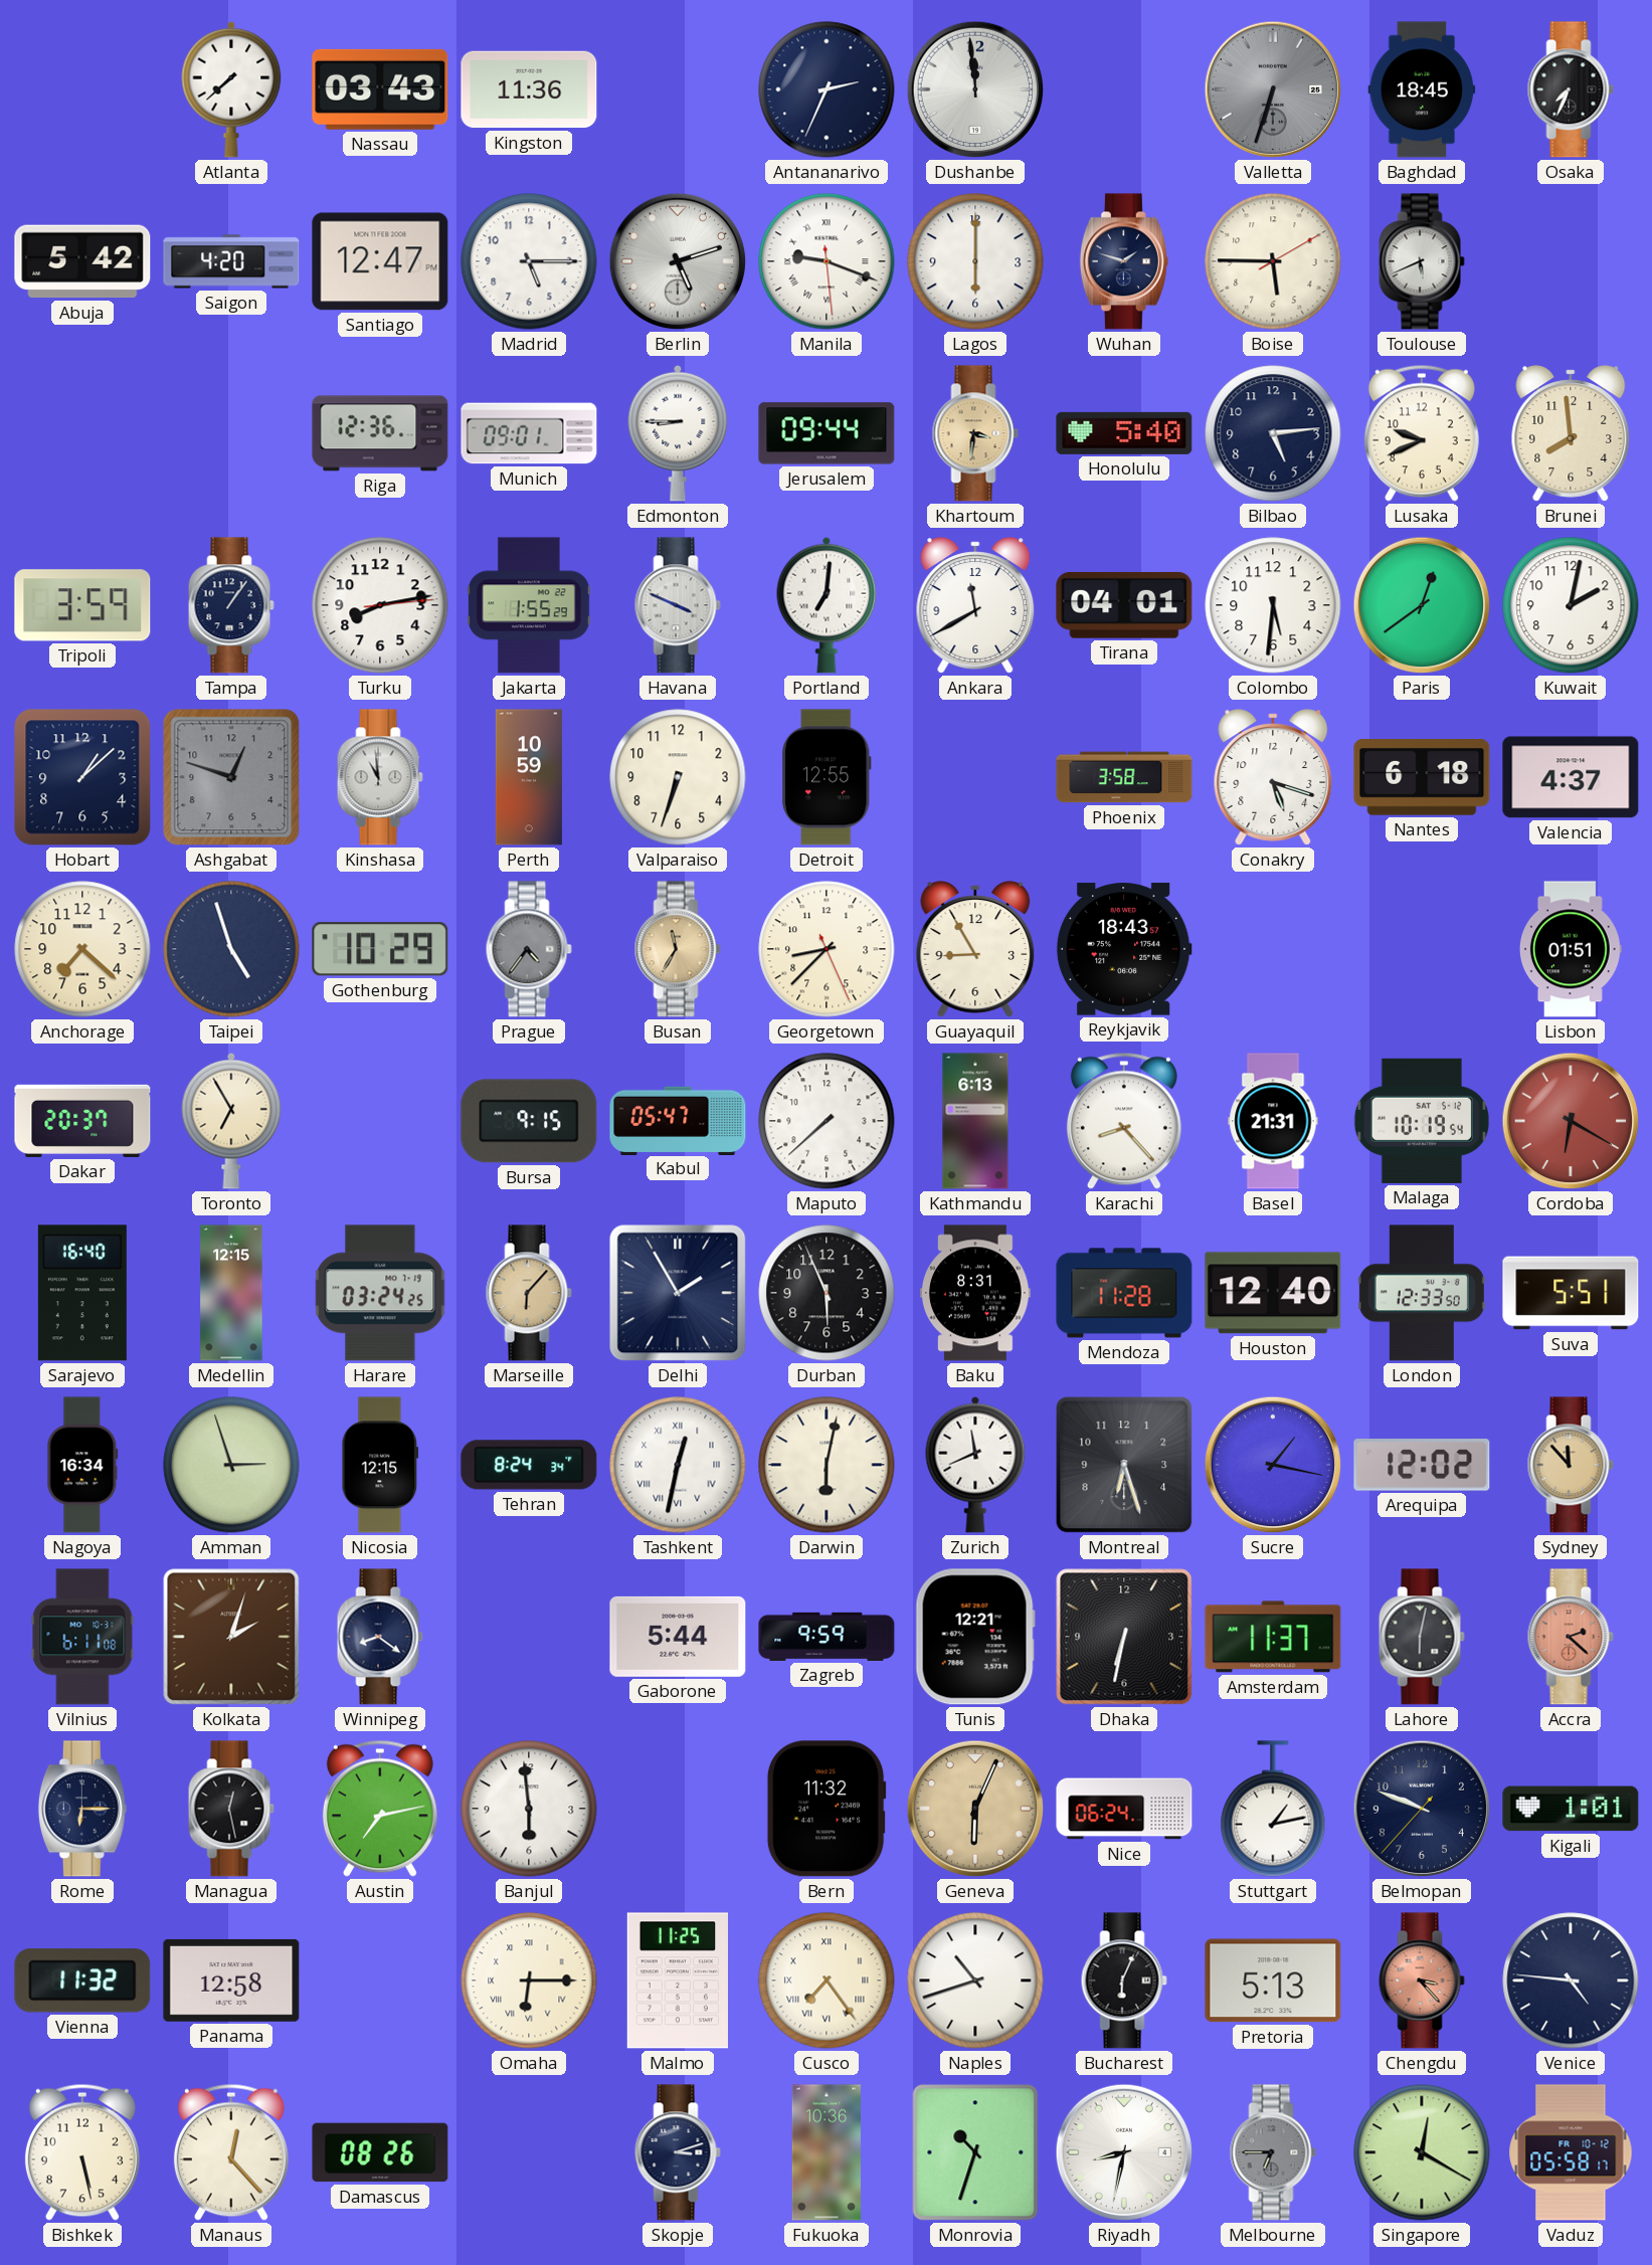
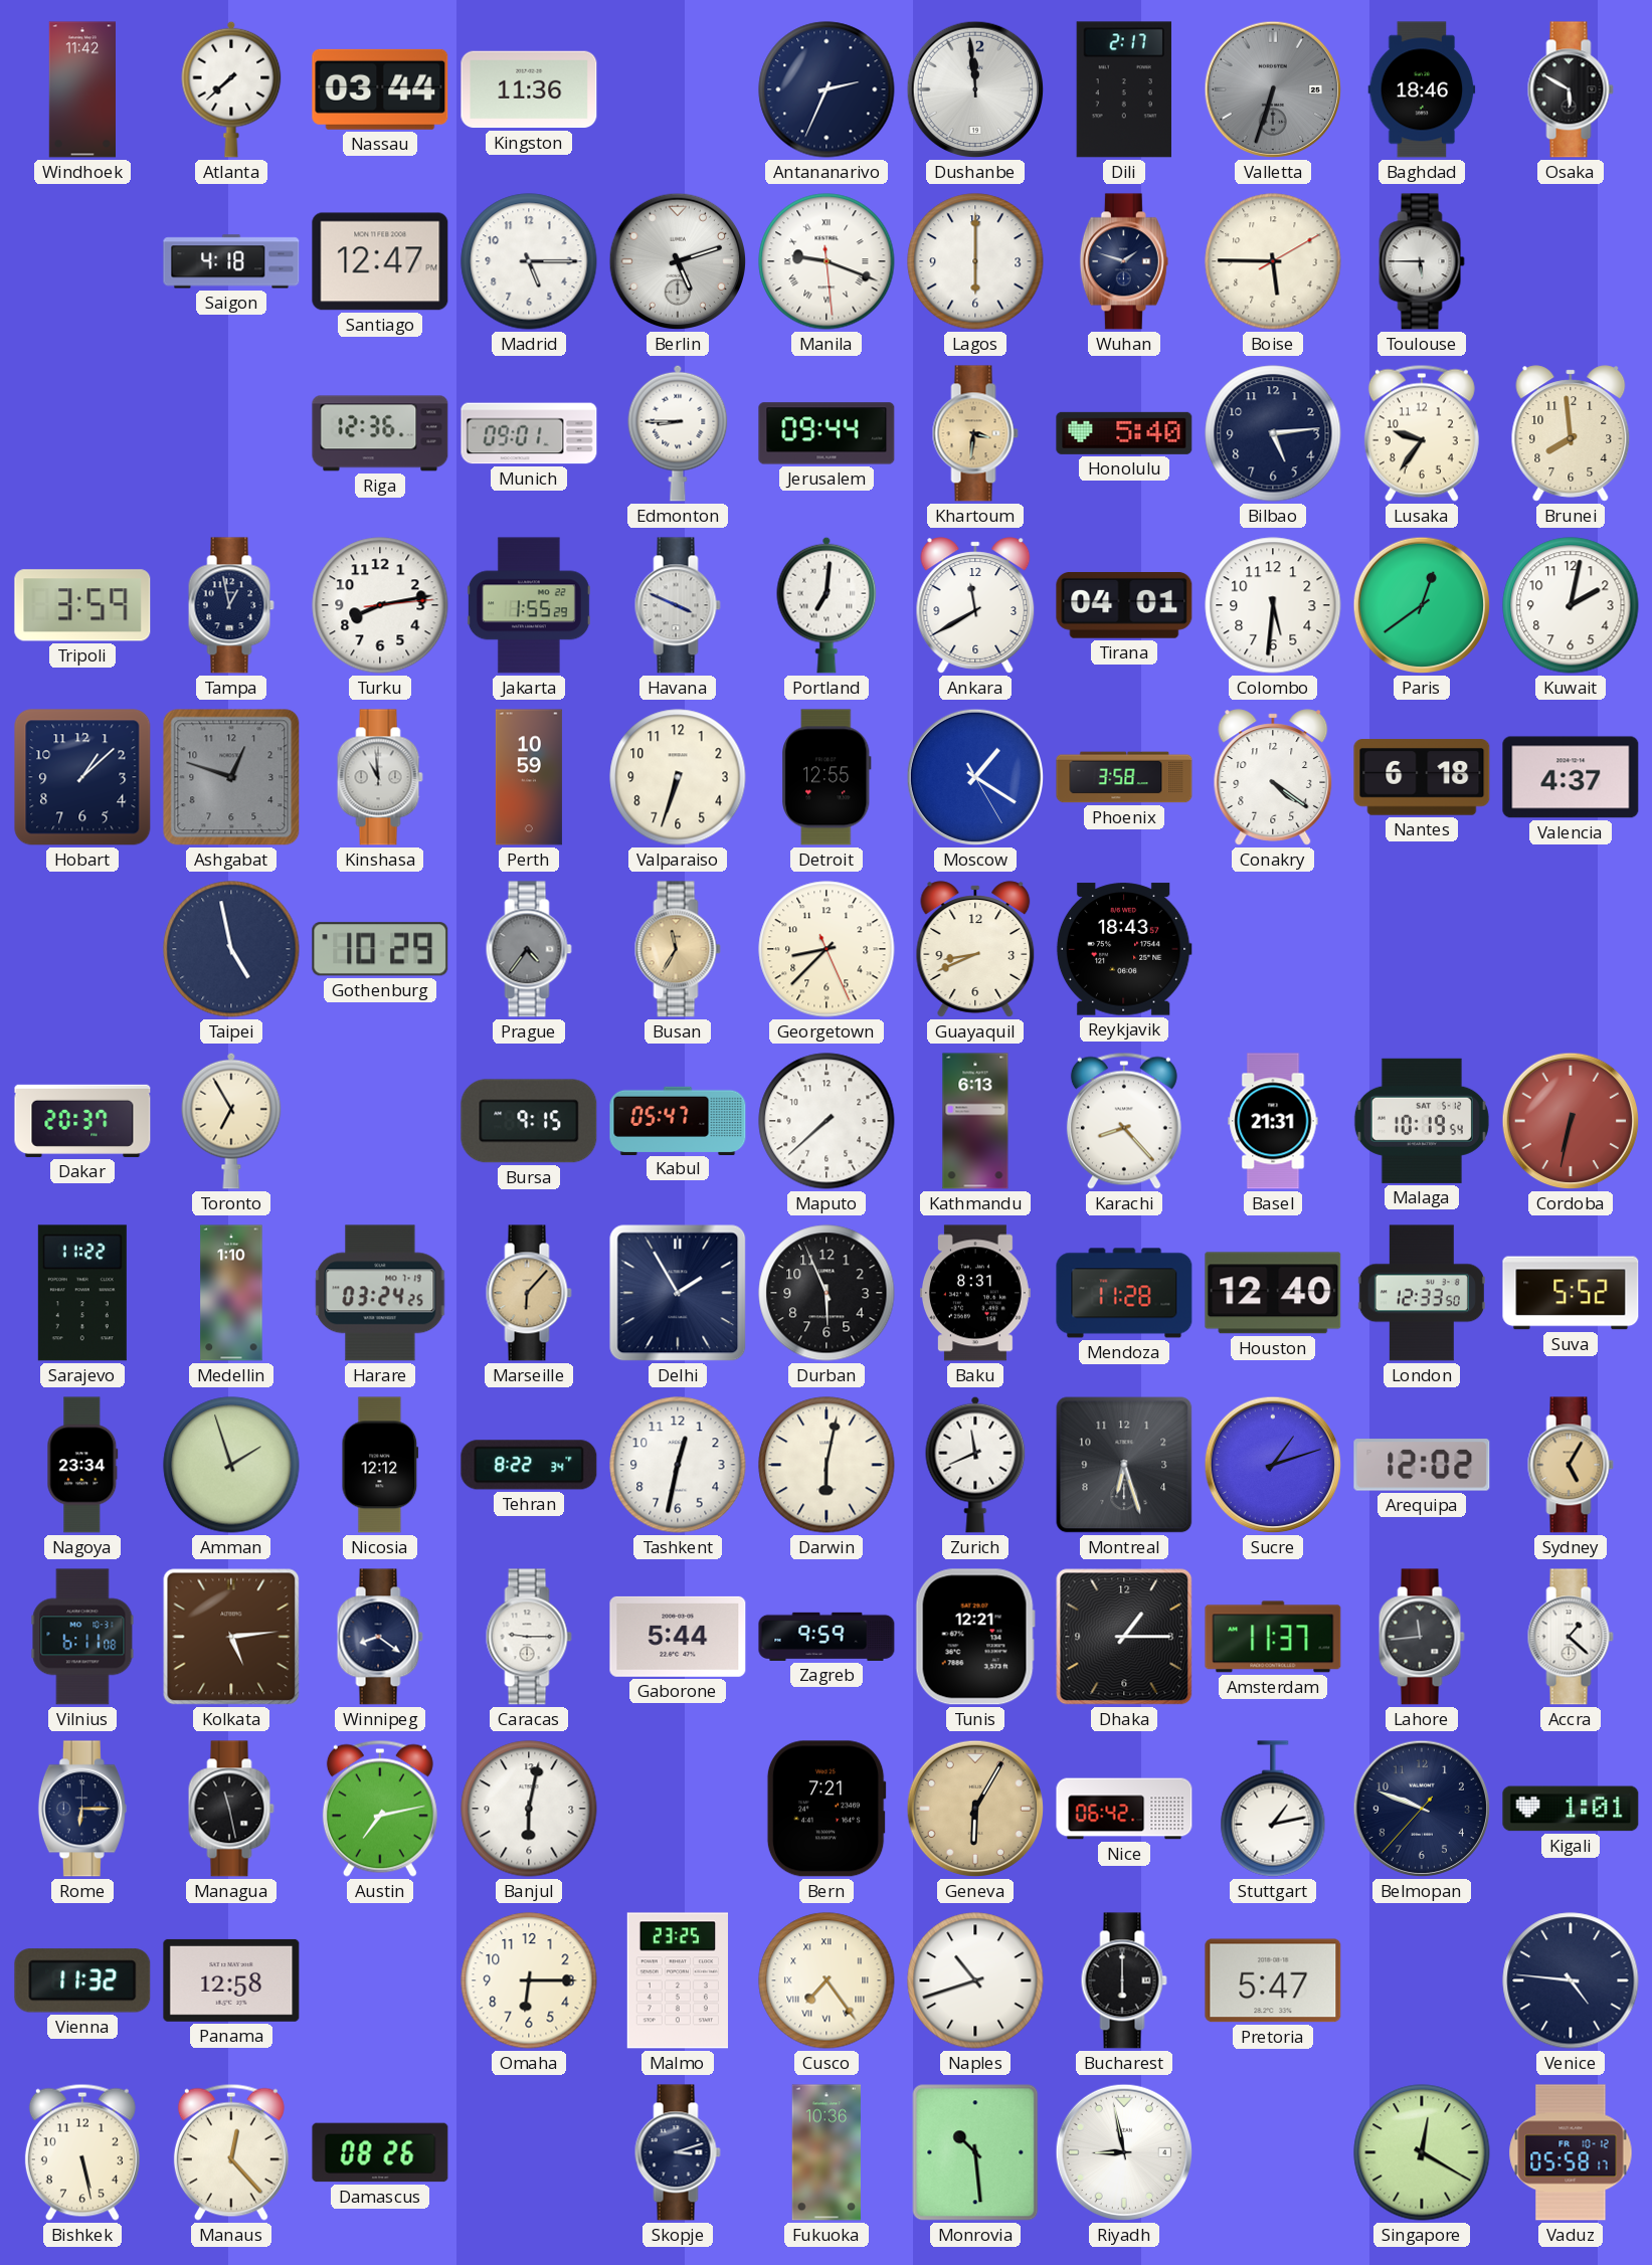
Windhoek: none -> 11:42 (82, 89)
Nassau: 03:43 -> 03:44 (380, 89)
Dili: none -> 2:17 (1124, 89)
Baghdad: 18:45 -> 18:46 (1422, 89)
Osaka: 7:34 -> 5:50 (1571, 89)
Abuja: 5:42 -> none (82, 261)
Saigon: 4:20 -> 4:18 (231, 261)
Toulouse: 5:41 -> 5:45 (1422, 261)
Lusaka: 9:41 -> 9:36 (1422, 433)
Tampa: 1:06 -> 12:58 (231, 605)
Moscow: none -> 1:20 (975, 777)
Conakry: 5:18 -> 4:21 (1273, 777)
Anchorage: 7:22 -> none (82, 949)
Taipei: 4:57 -> 4:58 (231, 949)
Guayaquil: 8:55 -> 8:41 (975, 949)
Lisbon: 01:51 -> none (1571, 949)
Cordoba: 6:20 -> 6:32 (1571, 1121)
Sarajevo: 16:40 -> 11:22 (82, 1293)
Medellin: 12:15 -> 1:10 (231, 1293)
Suva: 5:51 -> 5:52 (1571, 1293)
Nagoya: 16:34 -> 23:34 (82, 1465)
Amman: 2:57 -> 1:57 (231, 1465)
Nicosia: 12:15 -> 12:12 (380, 1465)
Tehran: 8:24 -> 8:22 (529, 1465)
Tashkent numerals: Roman -> Arabic (678, 1465)
Sucre: 1:17 -> 1:12 (1273, 1465)
Sydney: 11:53 -> 5:05 (1571, 1465)
Kolkata: 2:03 -> 5:14 (231, 1637)
Caracas: none -> 9:15 (529, 1637)
Dhaka: 6:32 -> 1:15 (1124, 1637)
Lahore: 6:02 -> 11:44 (1422, 1637)
Accra: 2:22 -> 1:22 (1571, 1637)
Accra dial: salmon -> white (1571, 1637)
Managua: 12:28 -> 11:28 (231, 1809)
Banjul: 5:59 -> 6:02 (529, 1809)
Bern: 11:32 -> 7:21 (827, 1809)
Geneva: 6:04 -> 6:05 (975, 1809)
Nice: 06:24 -> 06:42 (1124, 1809)
Omaha numerals: Roman -> Arabic (529, 1980)
Malmo: 11:25 -> 23:25 (677, 1980)
Bucharest: 6:04 -> 6:00 (1124, 1980)
Pretoria: 5:13 -> 5:47 (1273, 1980)
Chengdu: 3:23 -> none (1422, 1980)
Monrovia: 10:33 -> 10:29 (975, 2152)
Riyadh: 8:32 -> 8:58 (1124, 2152)
Melbourne: 6:45 -> none (1273, 2152)
